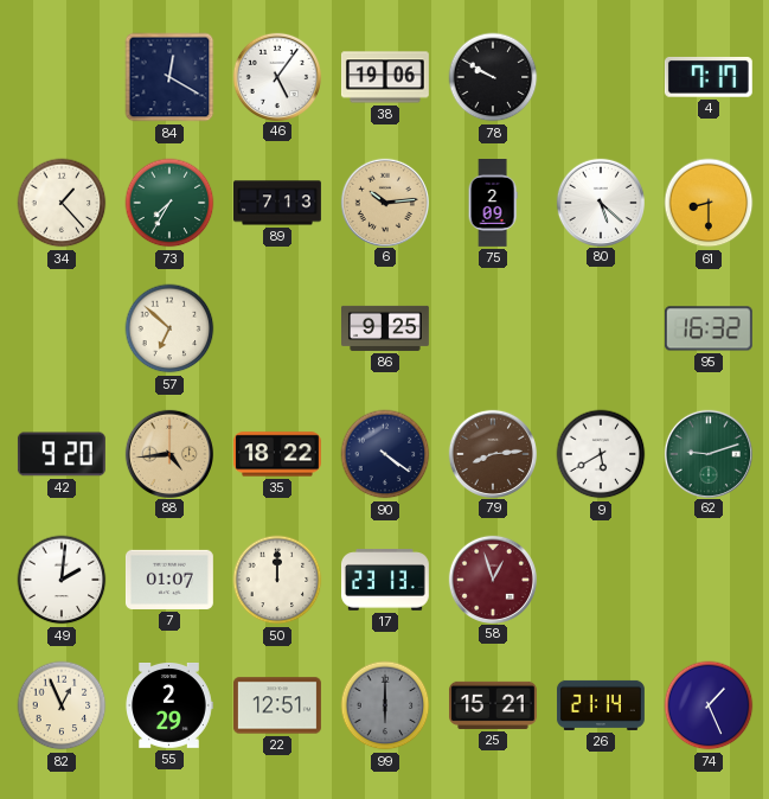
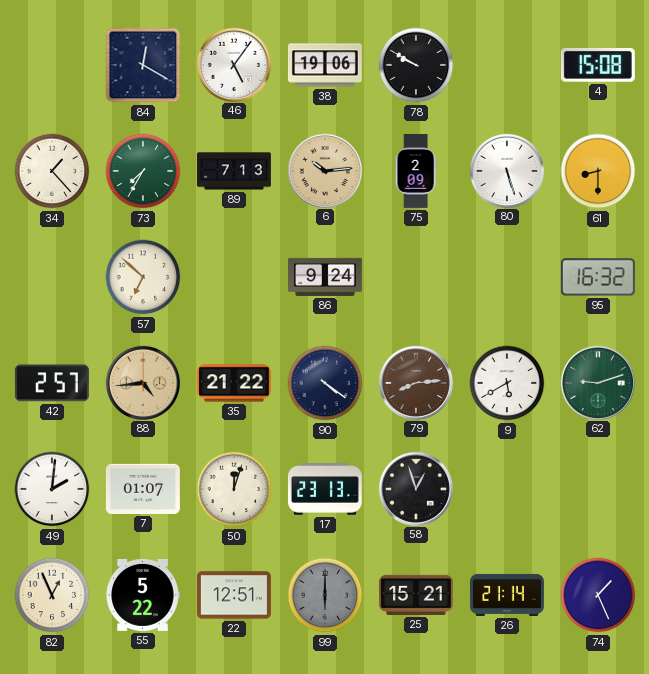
4: 7:17 -> 15:08 (598, 65)
80: 5:22 -> 5:27 (506, 170)
86: 9:25 -> 9:24 (326, 277)
42: 9:20 -> 2:57 (52, 383)
35: 18:22 -> 21:22 (234, 383)
50: 12:00 -> 12:03 (234, 489)
58 dial: burgundy -> black (415, 488)
55: 2:29 -> 5:22 (143, 596)
